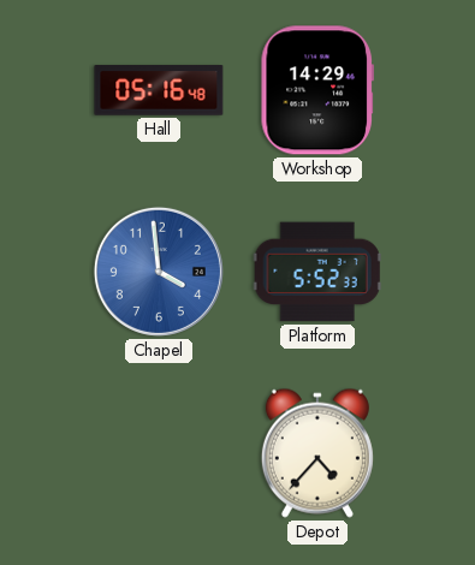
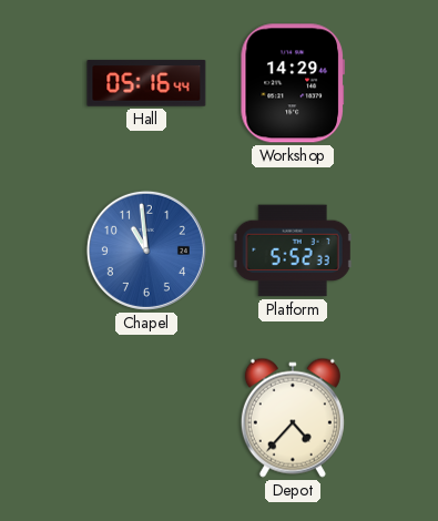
Hall: 05:16:48 -> 05:16:44 (146, 83)
Chapel: 3:59 -> 10:59 (146, 251)
